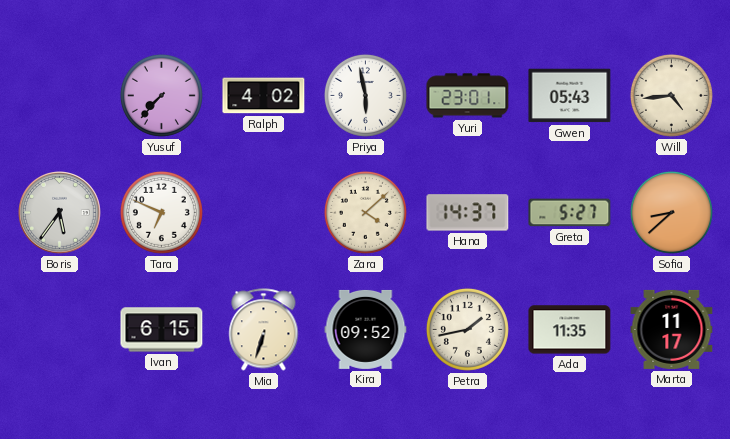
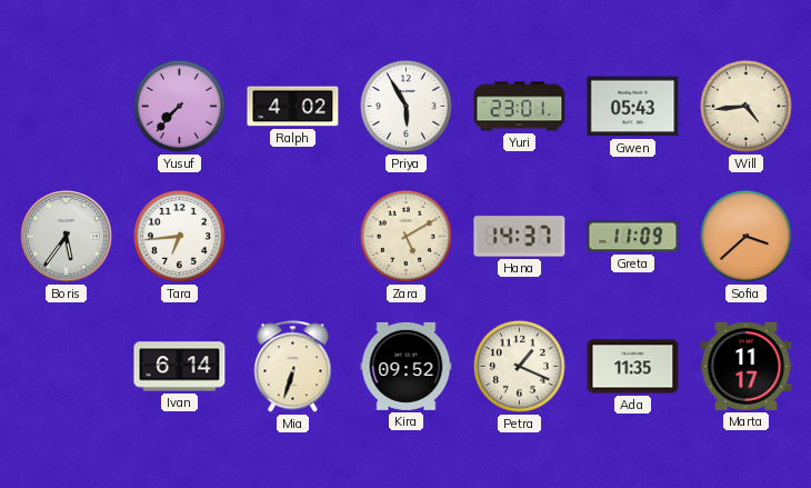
Priya: 5:58 -> 5:55 (405, 106)
Tara: 6:49 -> 6:44 (179, 236)
Zara: 4:08 -> 5:10 (405, 236)
Greta: 5:27 -> 11:09 (633, 237)
Sofia: 8:38 -> 3:38 (745, 236)
Ivan: 6:15 -> 6:14 (180, 367)
Petra: 1:43 -> 1:19 (519, 366)
